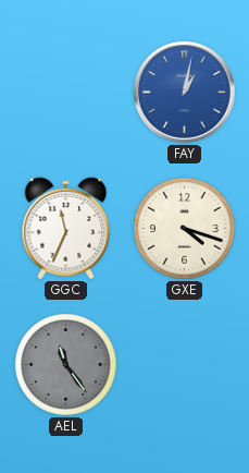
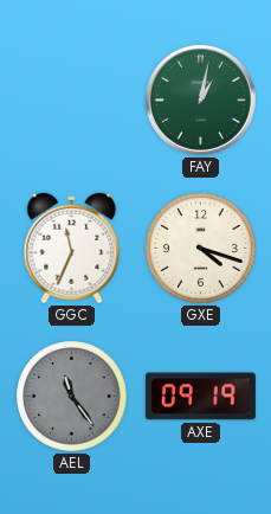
FAY dial: blue -> green (200, 99)
AXE: none -> 09:19 (200, 397)
